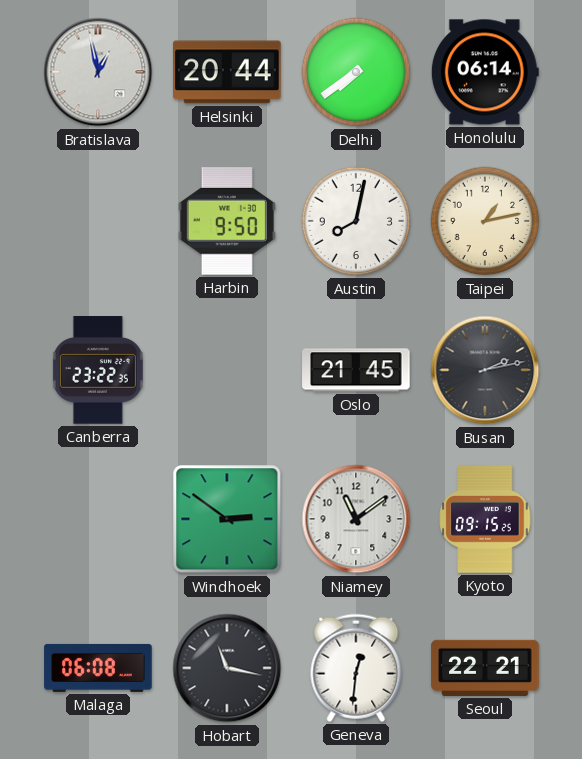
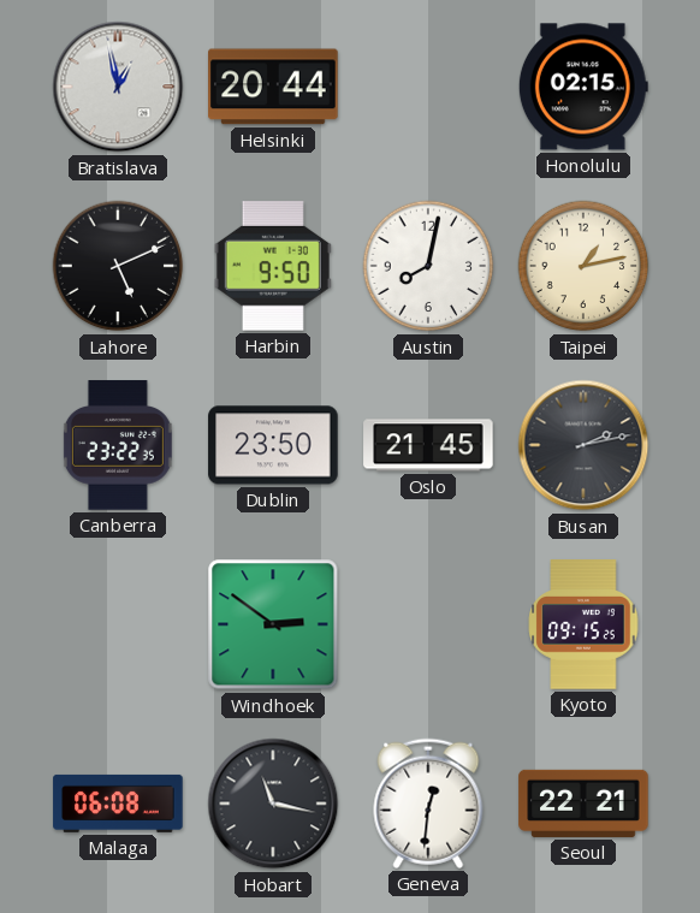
Delhi: 7:39 -> none (356, 72)
Honolulu: 06:14 -> 02:15 (583, 87)
Lahore: none -> 5:11 (118, 266)
Dublin: none -> 23:50 (273, 445)
Niamey: 11:09 -> none (356, 519)
